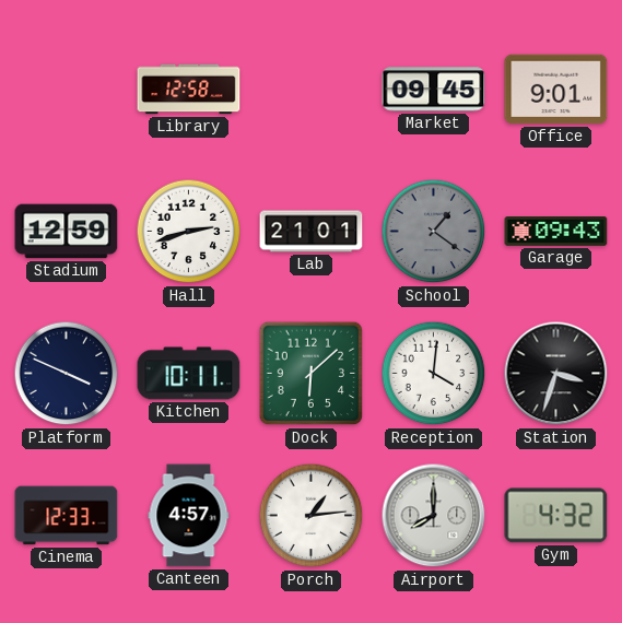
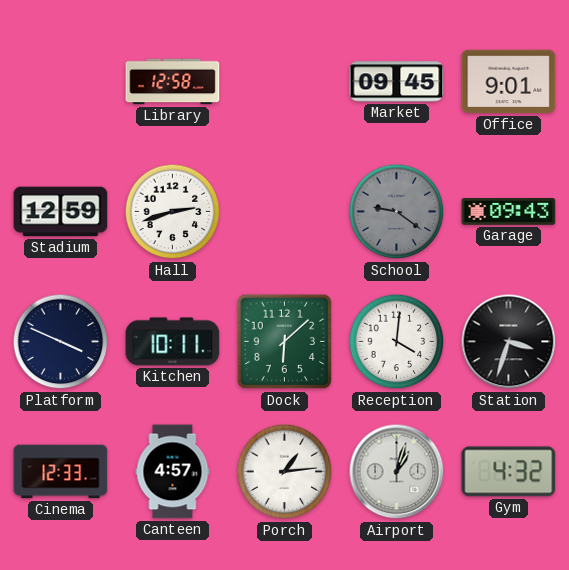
Lab: 21:01 -> none (312, 232)
School: 1:21 -> 9:21 (397, 212)
Airport: 8:00 -> 1:03 (397, 472)
